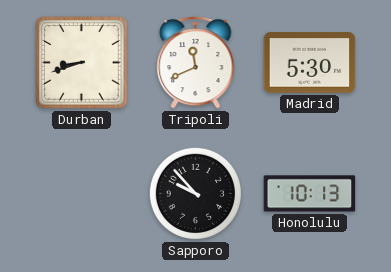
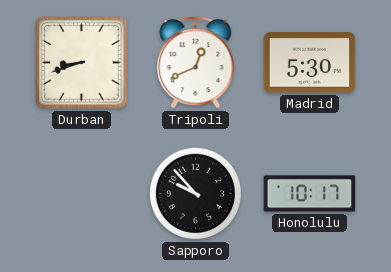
Tripoli: 11:41 -> 12:41 (196, 62)
Honolulu: 10:13 -> 10:17 (310, 194)
